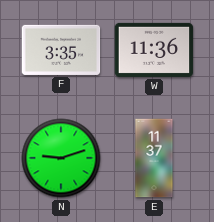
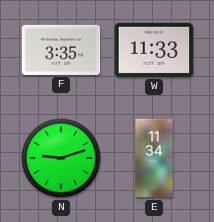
W: 11:36 -> 11:33 (154, 50)
E: 11:37 -> 11:34 (154, 158)
